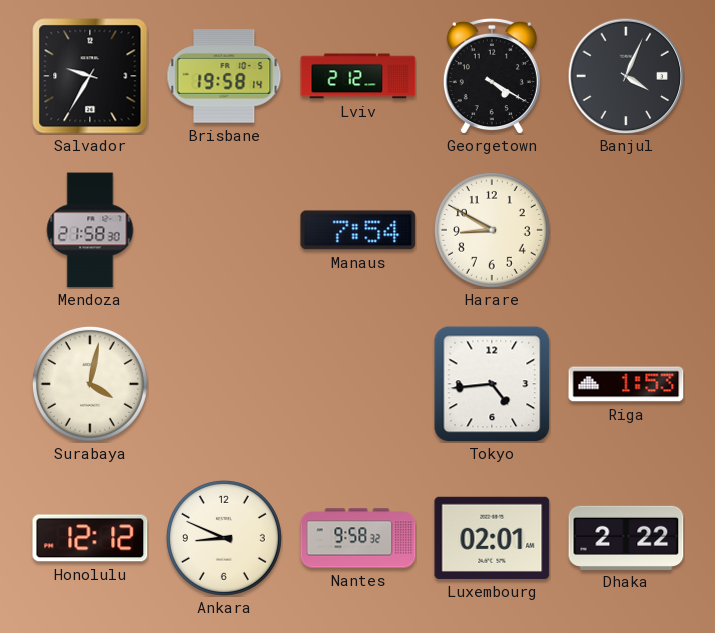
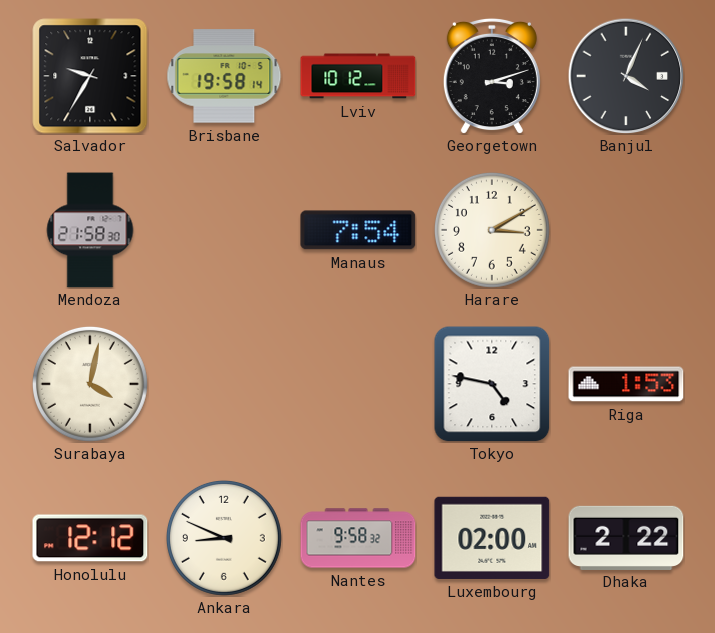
Lviv: 2:12 -> 10:12 (358, 76)
Georgetown: 4:20 -> 3:12 (492, 76)
Harare: 8:50 -> 3:10 (492, 230)
Tokyo: 4:44 -> 4:47 (492, 384)
Luxembourg: 02:01 -> 02:00 (492, 538)
